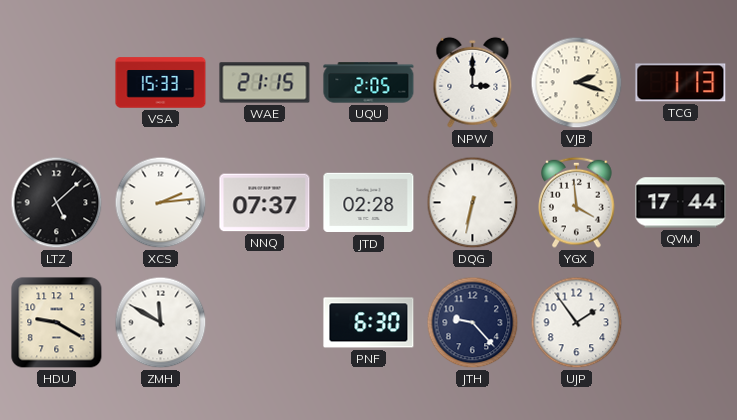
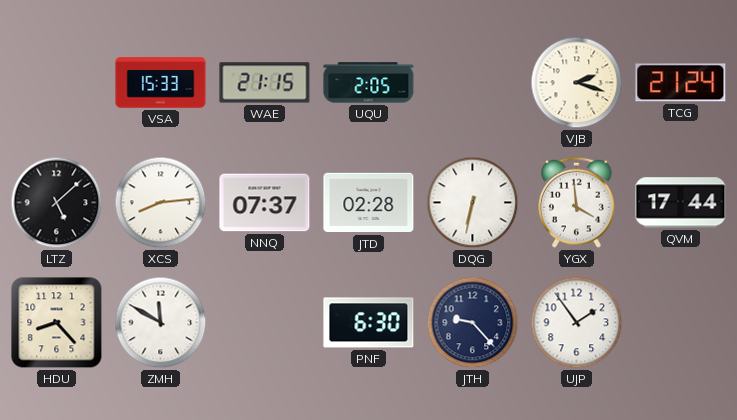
NPW: 3:00 -> none (473, 82)
TCG: 1:13 -> 21:24 (681, 83)
XCS: 2:14 -> 8:14 (161, 203)
HDU: 9:20 -> 8:23 (57, 323)
